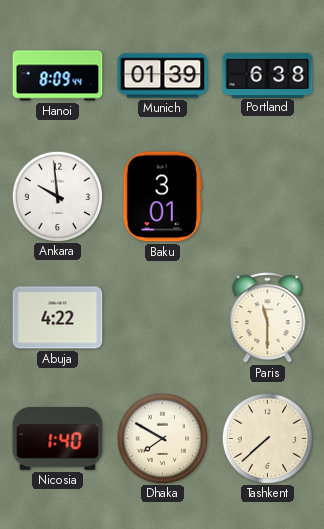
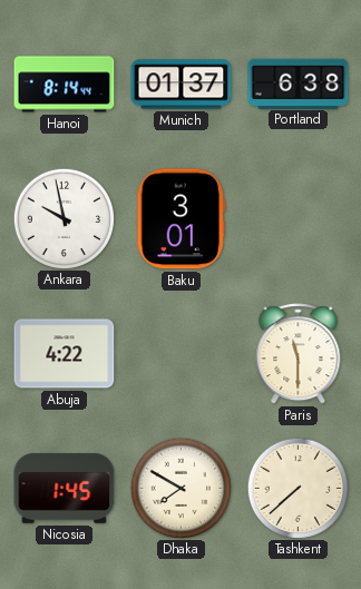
Hanoi: 8:09 -> 8:14 (65, 85)
Munich: 01:39 -> 01:37 (182, 85)
Ankara: 9:59 -> 9:58 (64, 218)
Nicosia: 1:40 -> 1:45 (65, 488)
